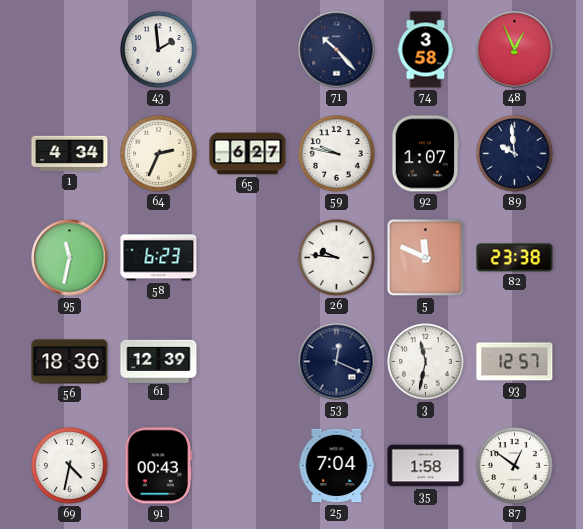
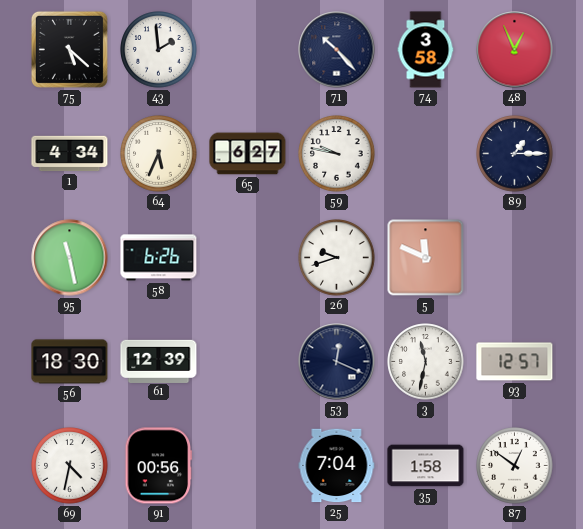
75: none -> 5:22 (69, 49)
64: 2:34 -> 5:34 (159, 154)
92: 1:07 -> none (425, 154)
89: 9:59 -> 1:15 (515, 154)
95: 11:32 -> 11:28 (70, 258)
58: 6:23 -> 6:26 (159, 258)
26: 9:46 -> 9:42 (337, 258)
82: 23:38 -> none (515, 258)
91: 00:43 -> 00:56 (159, 466)
